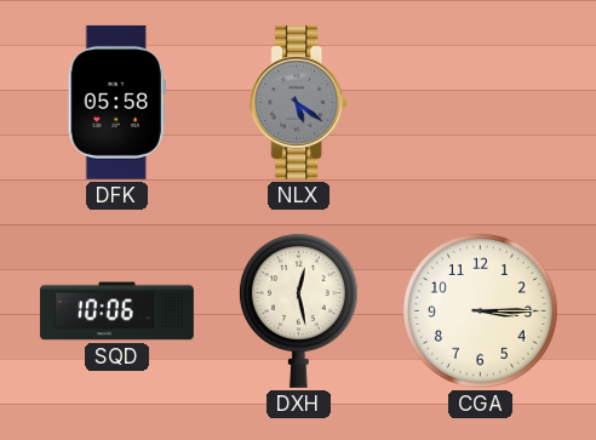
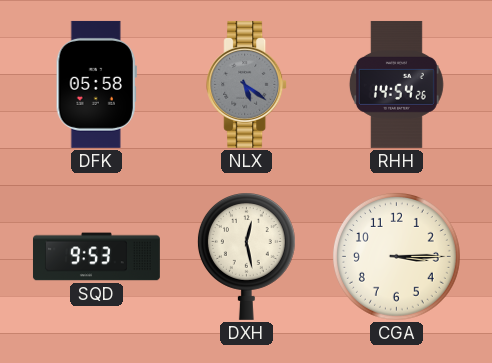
RHH: none -> 14:54 (396, 84)
SQD: 10:06 -> 9:53 (96, 257)
